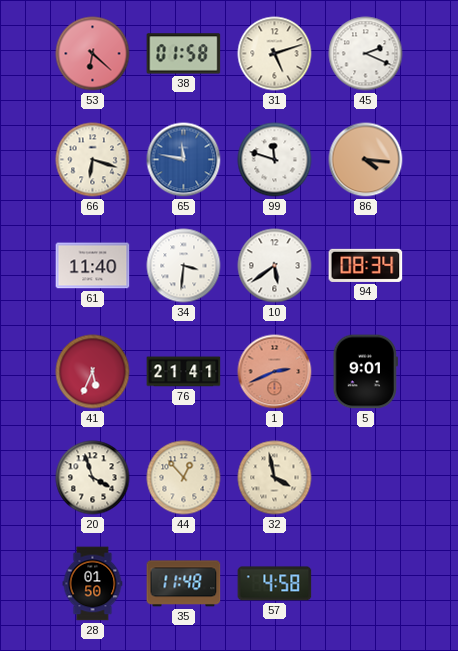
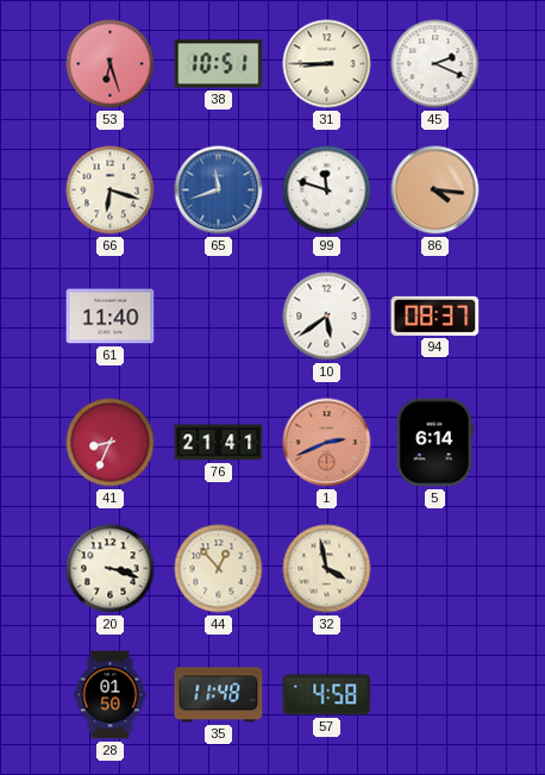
53: 6:22 -> 6:27 (111, 64)
38: 01:58 -> 10:51 (219, 64)
31: 5:12 -> 8:45 (327, 64)
65: 11:47 -> 11:42 (219, 190)
34: 3:31 -> none (184, 266)
94: 08:34 -> 08:37 (436, 315)
41: 5:34 -> 8:34 (111, 443)
5: 9:01 -> 6:14 (434, 443)
20: 3:57 -> 3:18 (111, 569)
